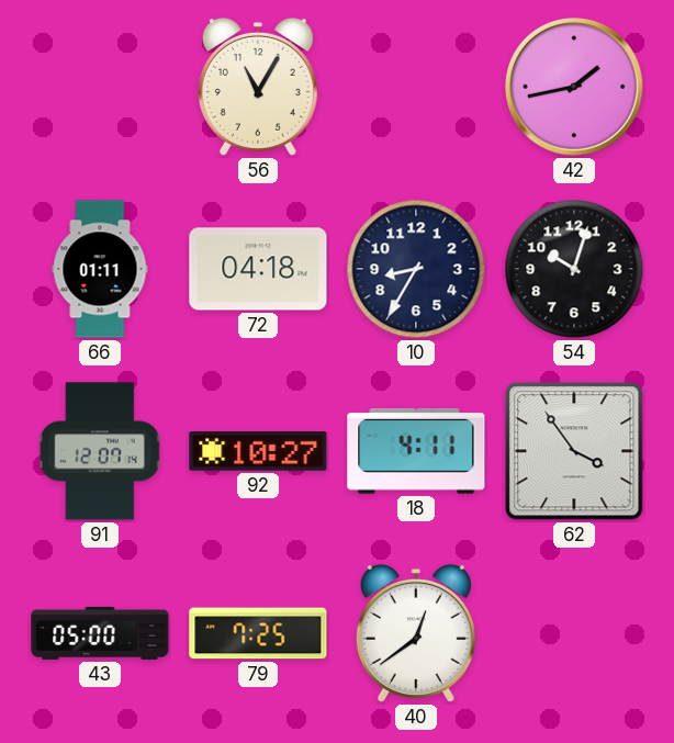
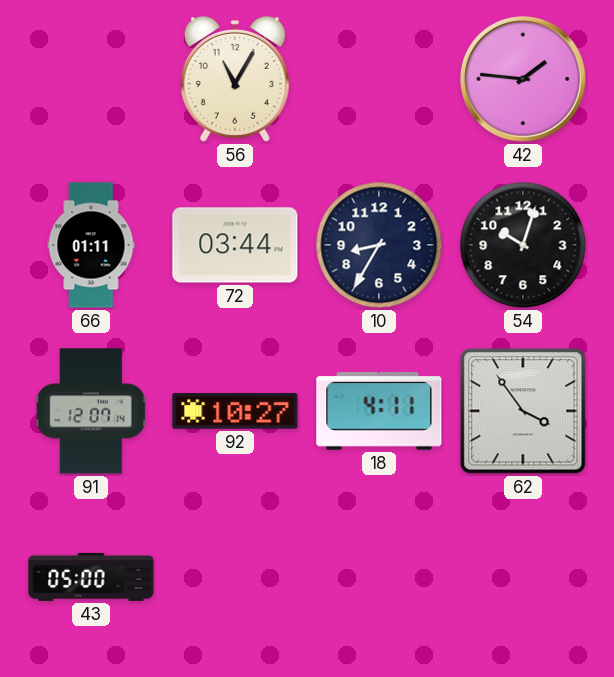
42: 1:43 -> 1:46 (524, 80)
72: 04:18 -> 03:44 (235, 245)
79: 7:25 -> none (258, 633)
40: 12:39 -> none (416, 633)
